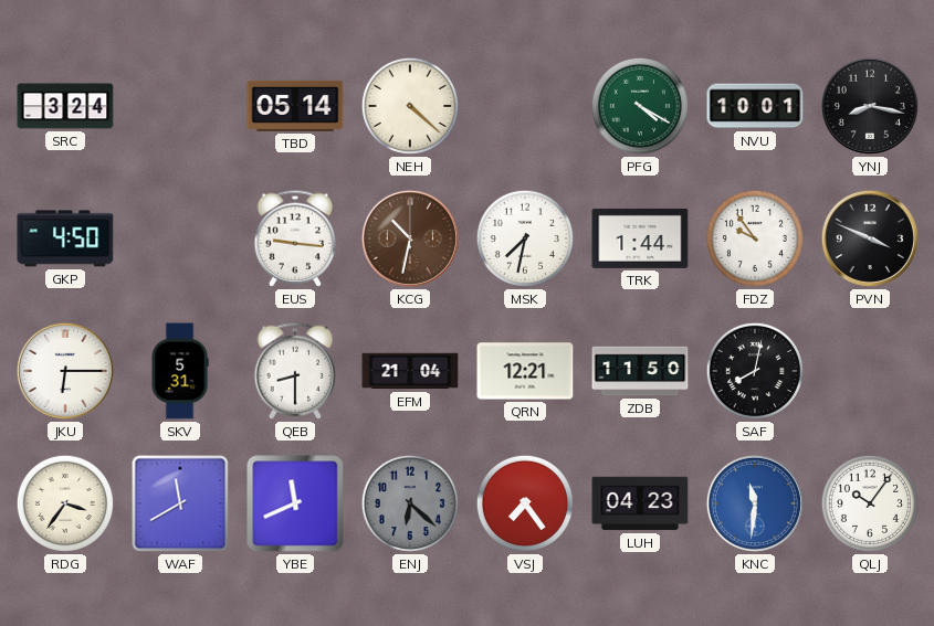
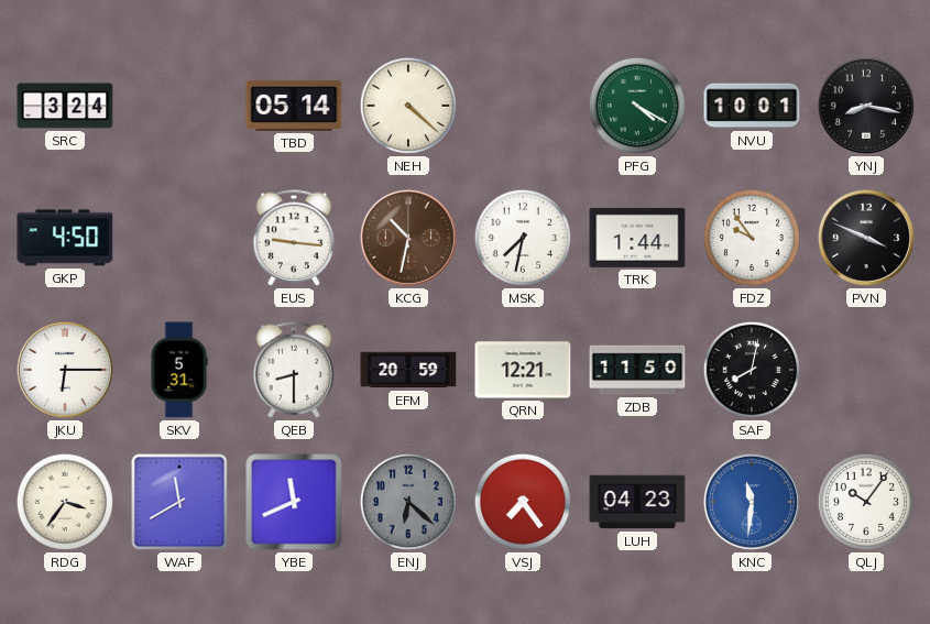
EFM: 21:04 -> 20:59 (408, 370)
